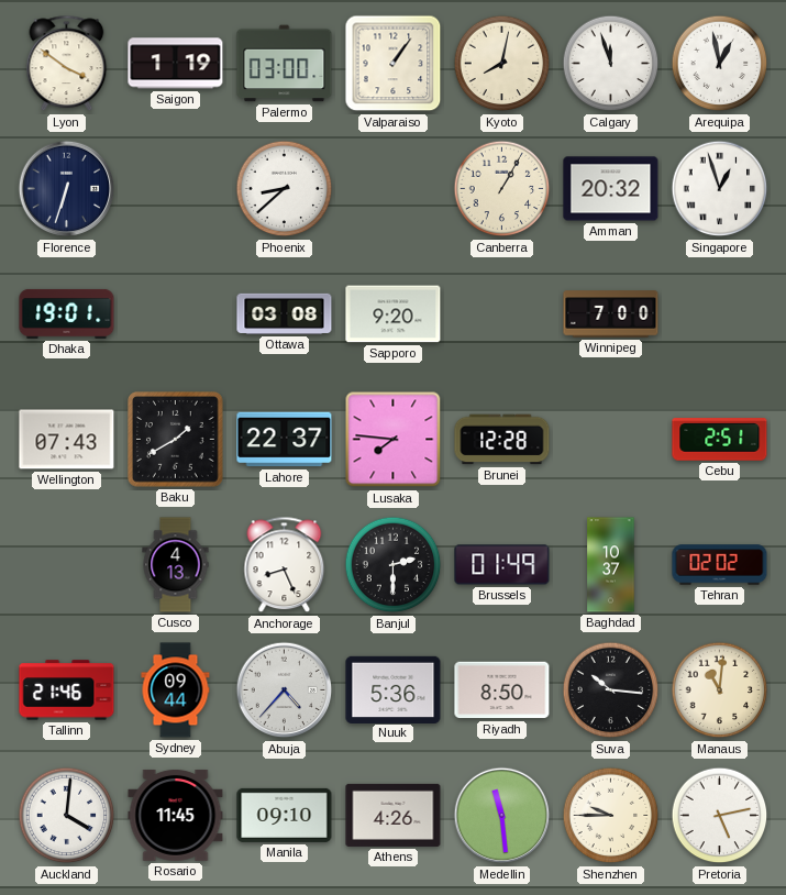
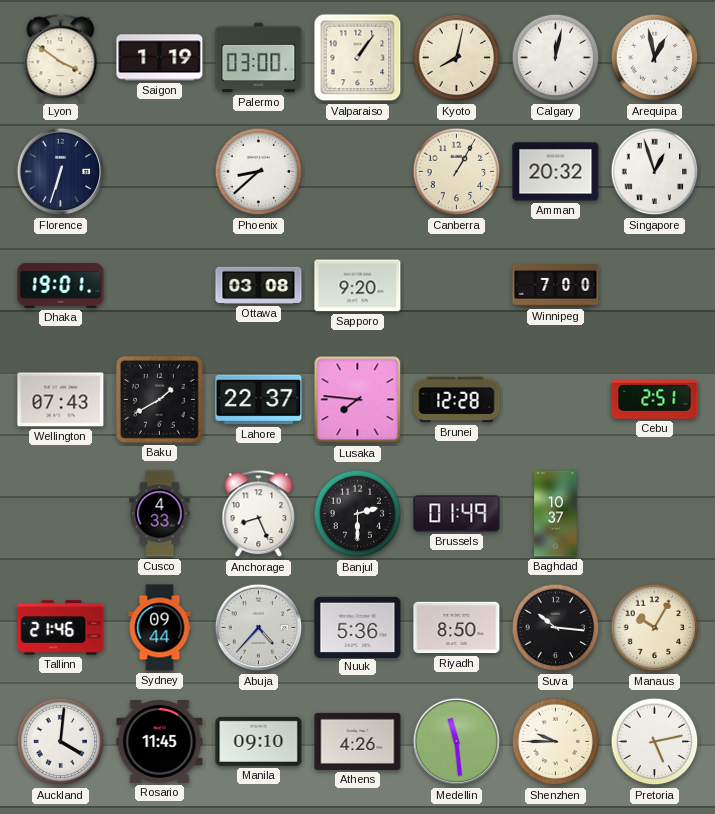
Calgary: 11:57 -> 12:02 (556, 58)
Cusco: 4:13 -> 4:33 (160, 514)
Tehran: 02:02 -> none (720, 565)
Manaus: 11:01 -> 10:05 (655, 628)
